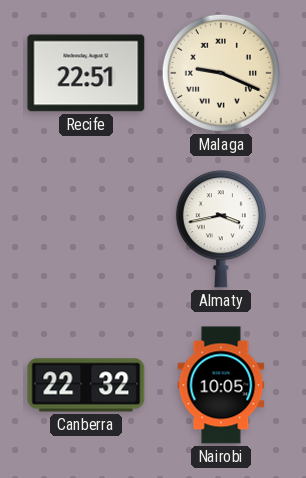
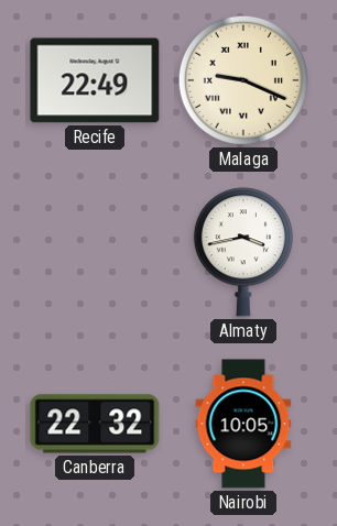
Recife: 22:51 -> 22:49 (95, 80)
